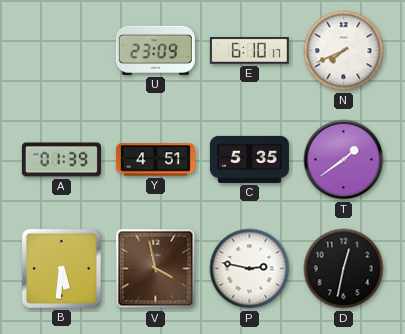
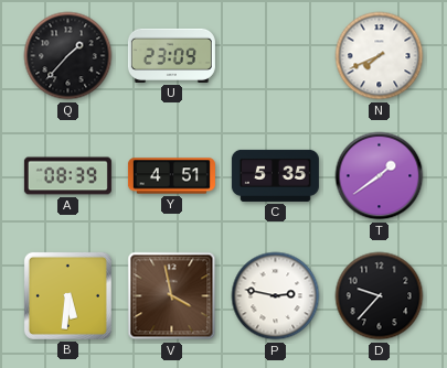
Q: none -> 1:37 (68, 56)
E: 6:10 -> none (249, 50)
A: 01:39 -> 08:39 (67, 176)
D: 12:32 -> 9:37 (380, 296)
